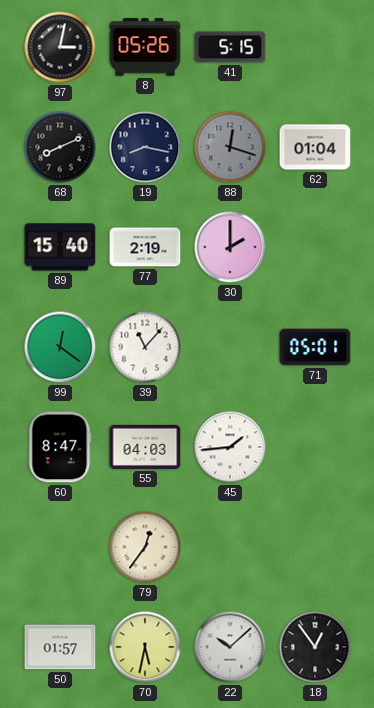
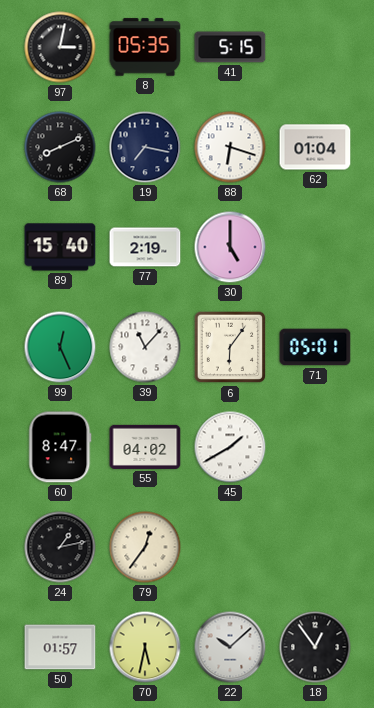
8: 05:26 -> 05:35 (145, 47)
19: 8:17 -> 7:17 (145, 147)
88: 12:18 -> 6:18 (230, 147)
88 dial: grey -> white (230, 147)
30: 2:00 -> 5:00 (230, 247)
99: 12:21 -> 12:26 (60, 347)
6: none -> 6:06 (230, 347)
55: 04:03 -> 04:02 (145, 447)
45: 1:44 -> 1:40 (230, 447)
24: none -> 1:13 (60, 547)
